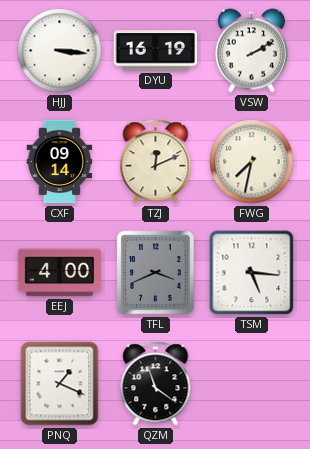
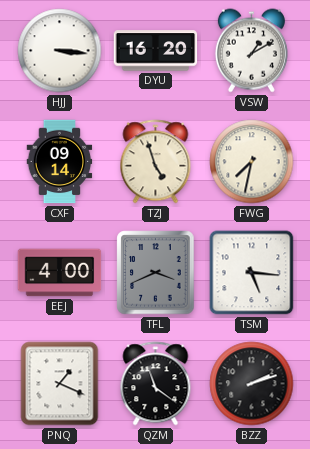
DYU: 16:19 -> 16:20 (156, 51)
VSW: 2:10 -> 1:10 (251, 51)
TZJ: 12:11 -> 4:57 (156, 162)
BZZ: none -> 2:12 (252, 384)
